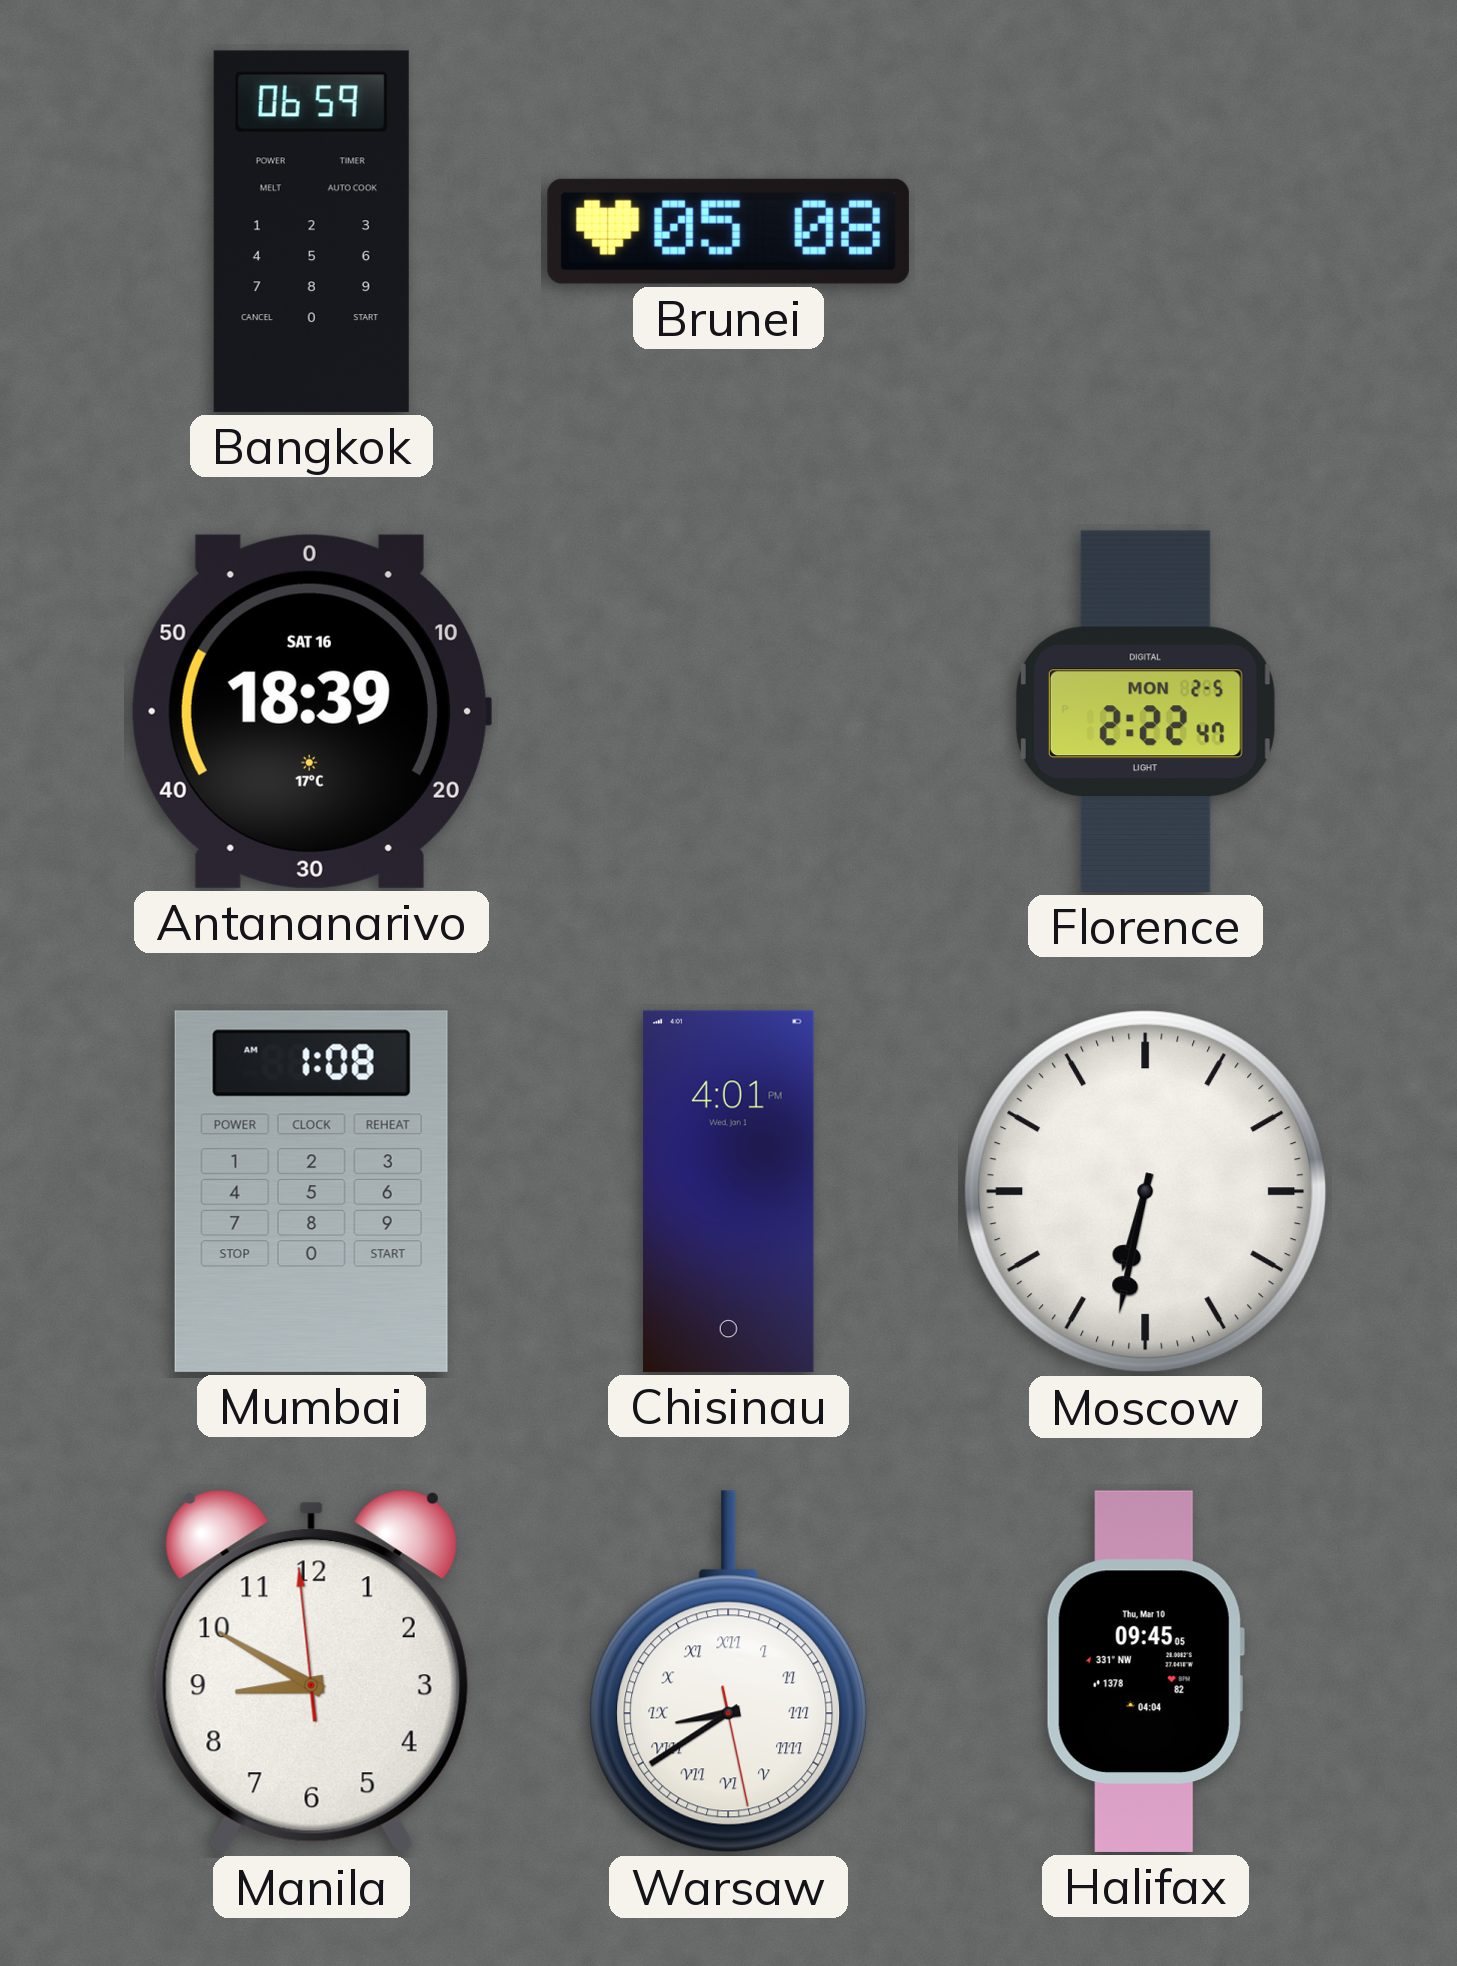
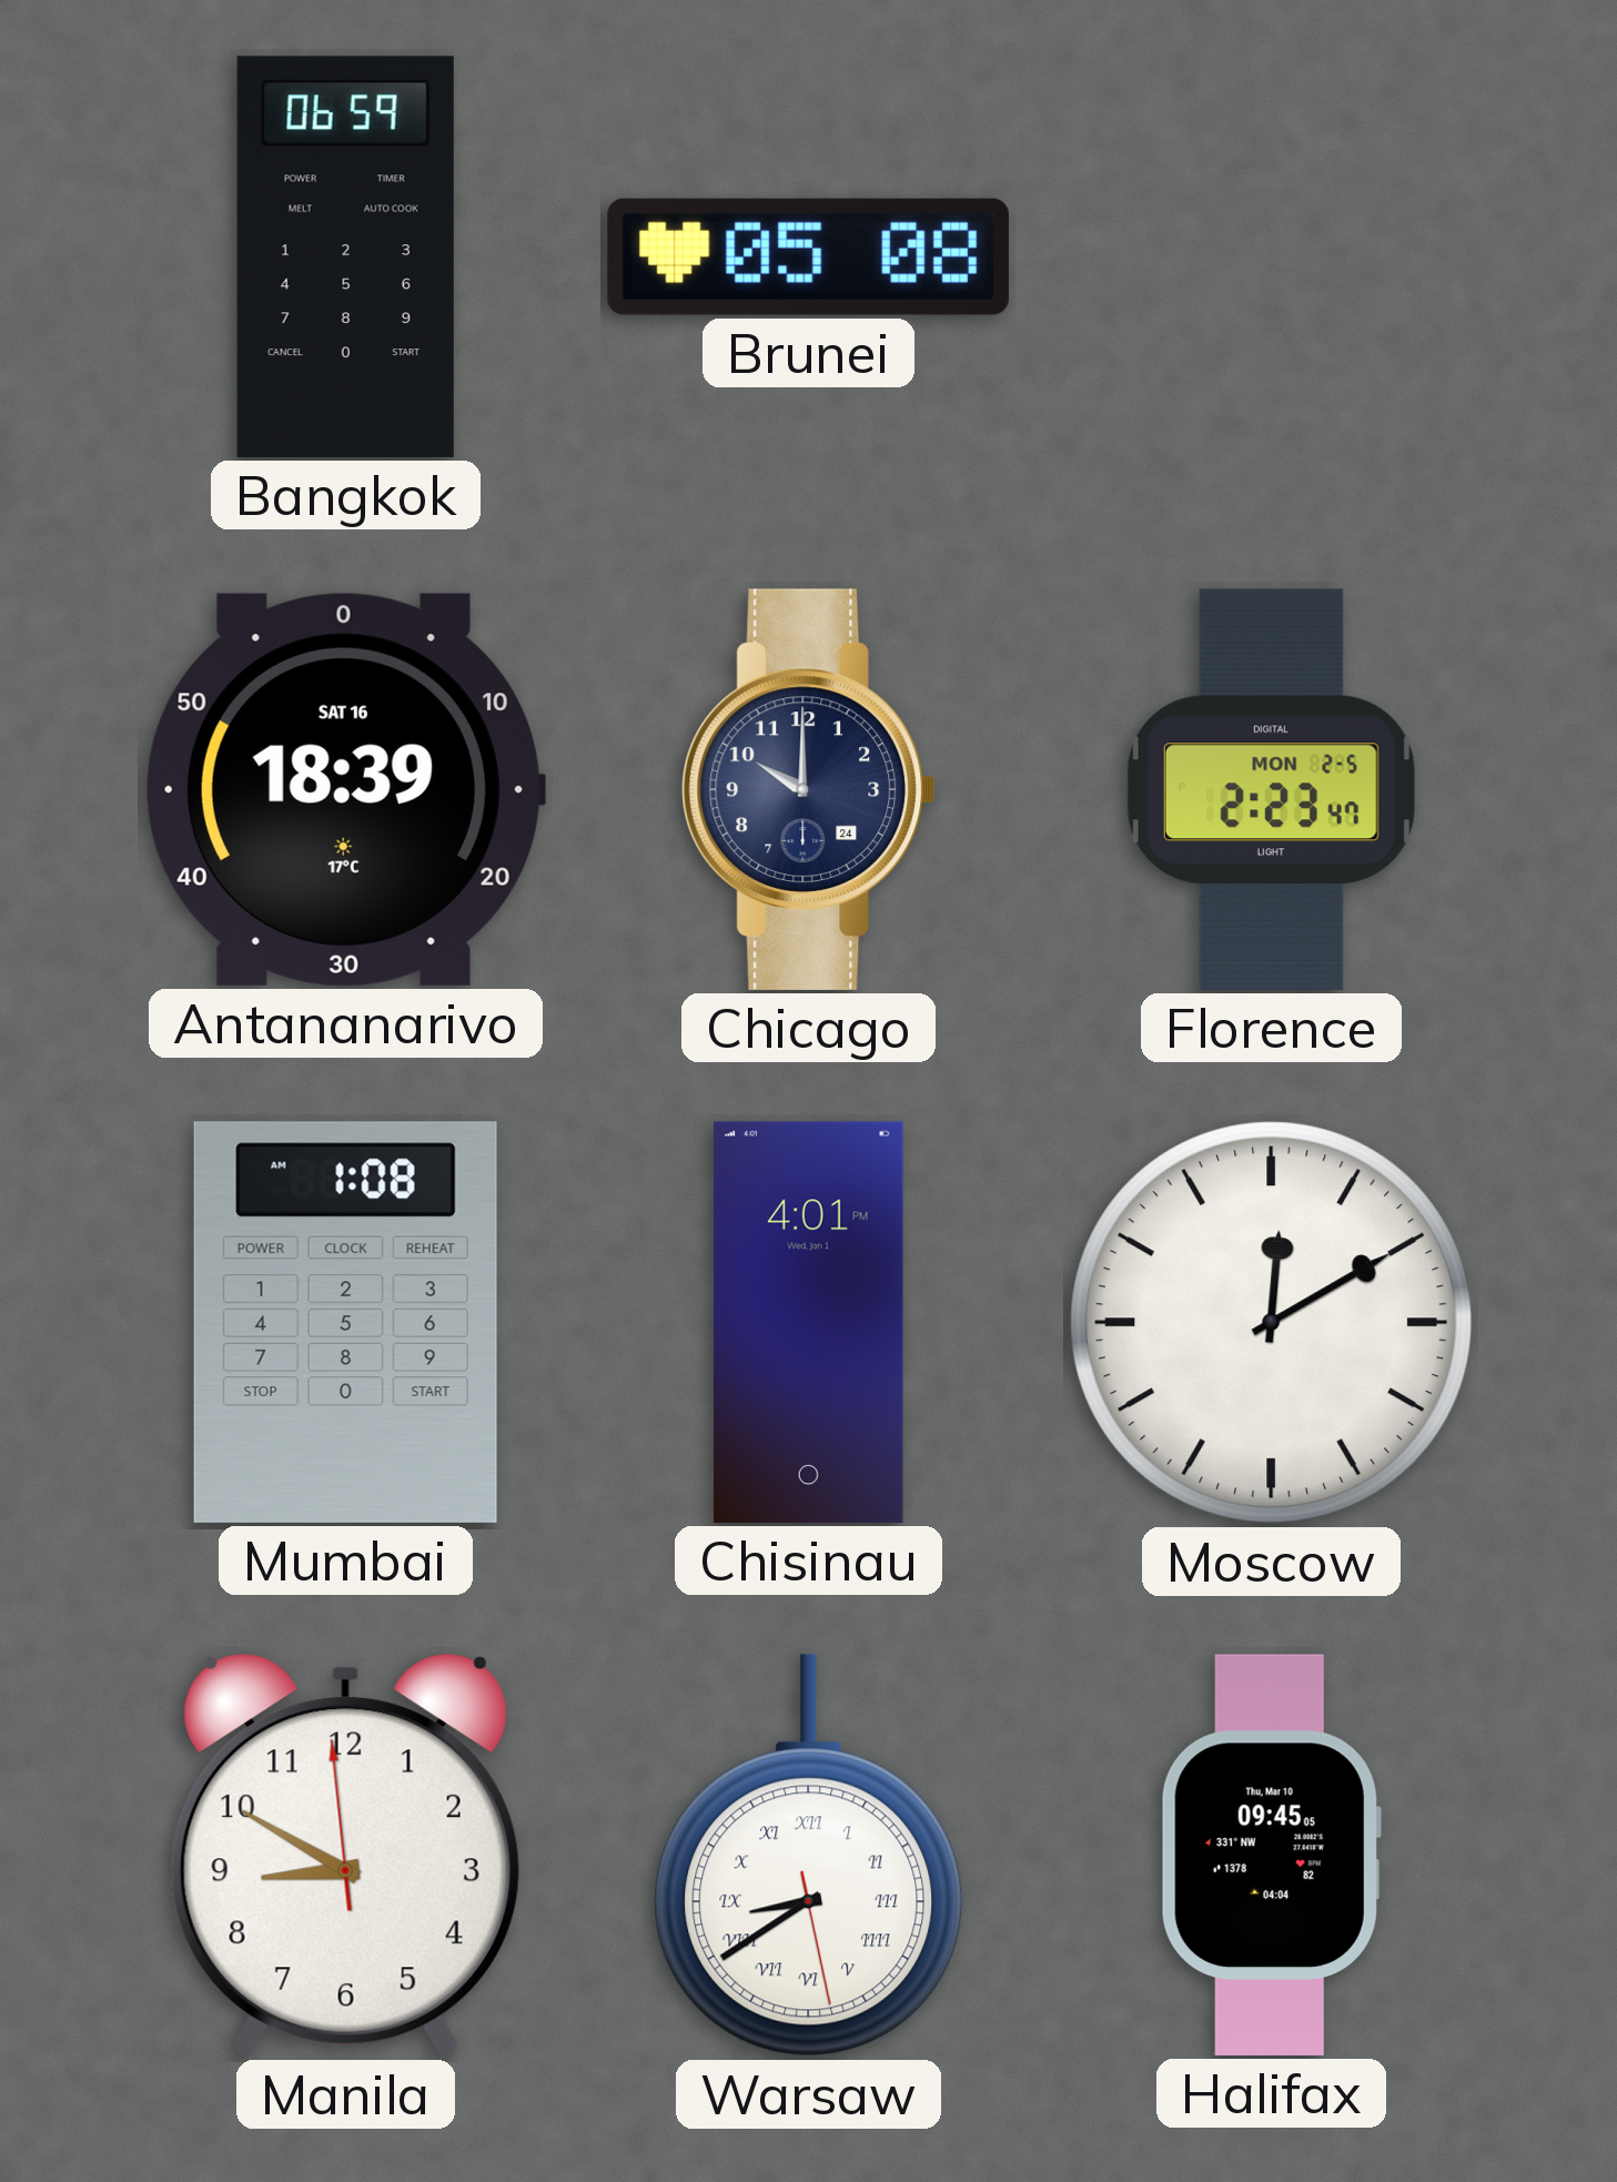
Chicago: none -> 10:00 (809, 789)
Florence: 2:22 -> 2:23 (1271, 789)
Moscow: 6:32 -> 12:10 (1272, 1323)
